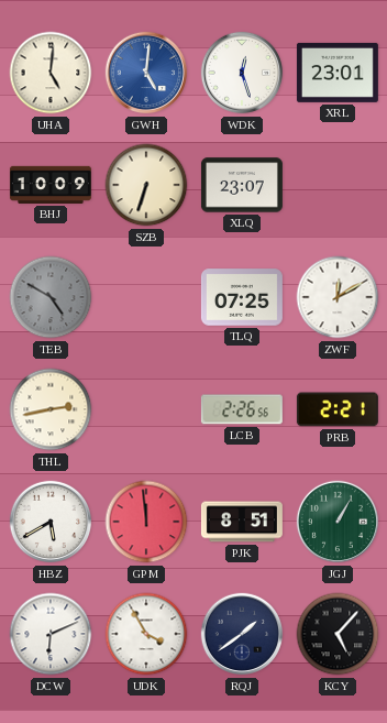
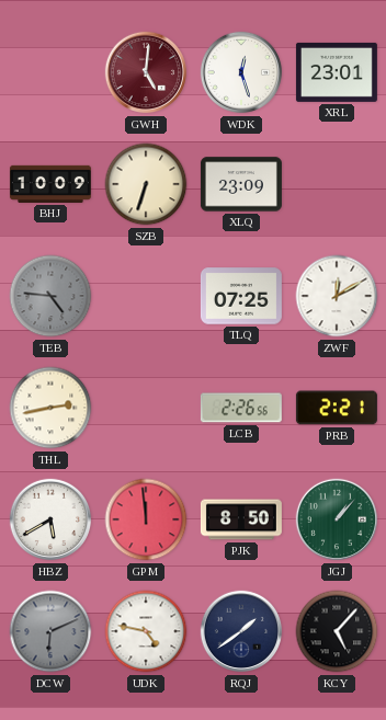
UHA: 5:01 -> none (51, 73)
GWH dial: blue -> burgundy (146, 72)
XLQ: 23:07 -> 23:09 (241, 184)
TEB: 4:50 -> 4:46 (50, 296)
PJK: 8:51 -> 8:50 (241, 519)
JGJ: 1:05 -> 1:07 (337, 519)
DCW dial: white -> grey (50, 631)
UDK: 3:55 -> 4:47 (146, 631)
